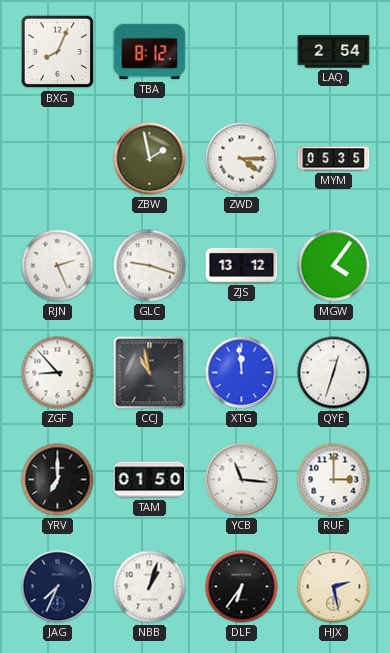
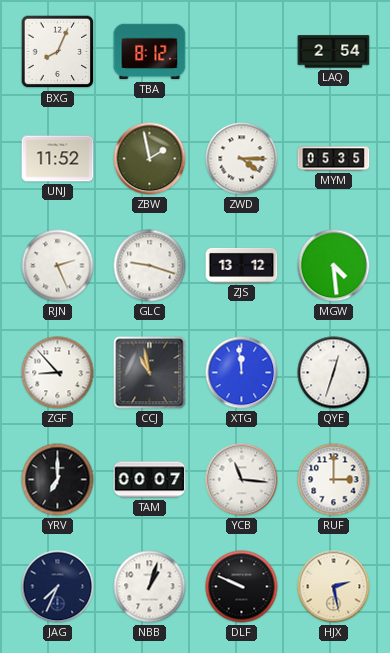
UNJ: none -> 11:52 (58, 159)
MGW: 4:06 -> 4:29 (334, 266)
TAM: 01:50 -> 00:07 (150, 480)
DLF: 6:36 -> 9:49 (242, 587)
